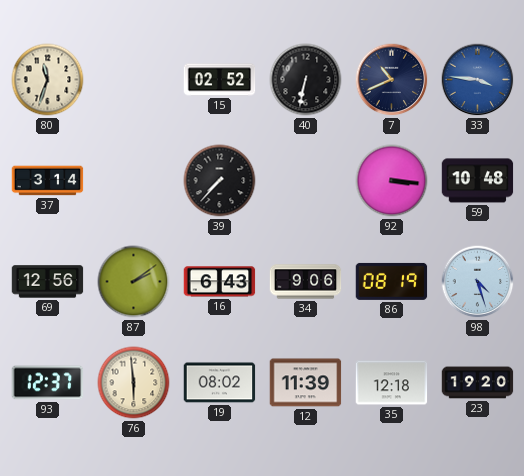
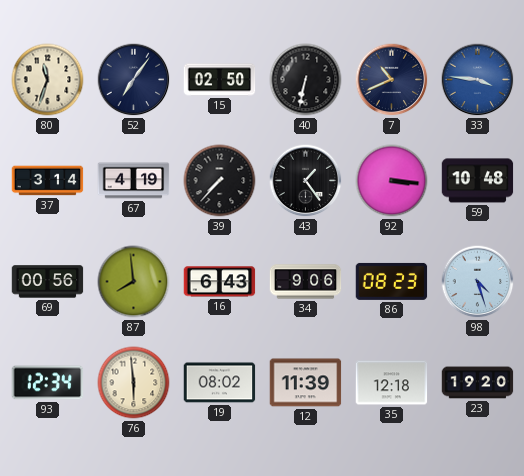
52: none -> 7:06 (134, 80)
15: 02:52 -> 02:50 (220, 80)
67: none -> 4:19 (134, 181)
43: none -> 1:24 (306, 181)
69: 12:56 -> 00:56 (48, 282)
87: 2:09 -> 7:59 (134, 282)
86: 08:19 -> 08:23 (392, 281)
93: 12:37 -> 12:34 (48, 383)
